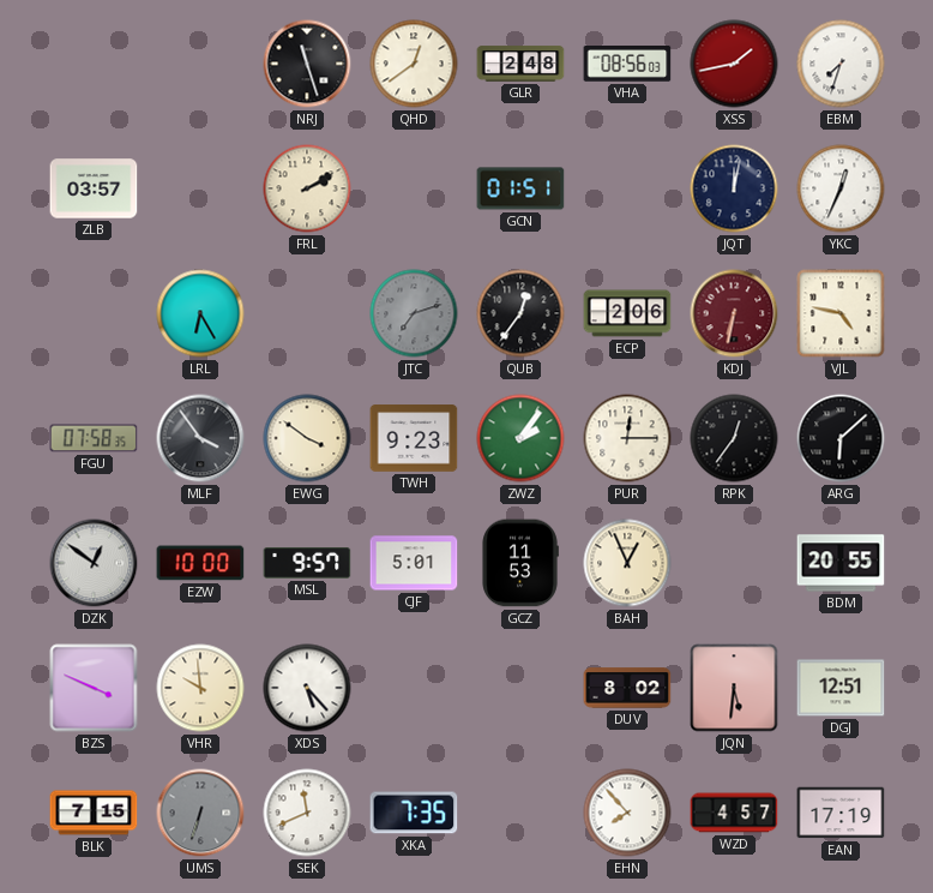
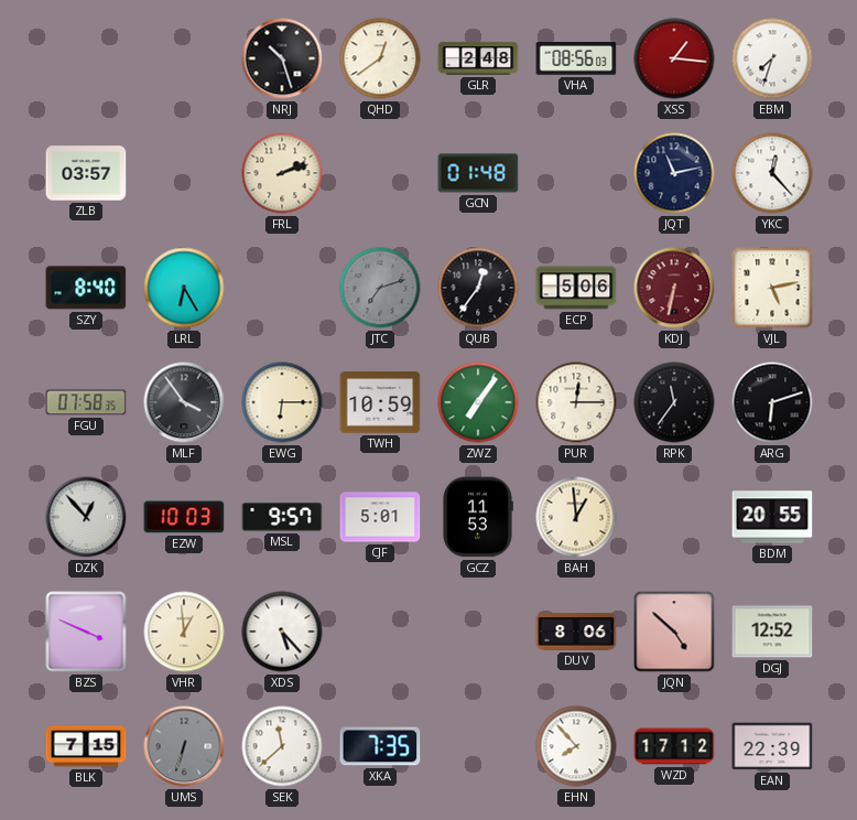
NRJ: 11:27 -> 10:27 (282, 58)
XSS: 1:43 -> 1:16 (674, 58)
FRL: 2:10 -> 2:12 (282, 173)
GCN: 01:51 -> 01:48 (478, 173)
JQT: 12:02 -> 11:13 (674, 173)
YKC: 12:34 -> 12:23 (772, 173)
SZY: none -> 8:40 (86, 288)
ECP: 2:06 -> 5:06 (576, 288)
VJL: 4:47 -> 5:13 (772, 288)
EWG: 3:51 -> 6:15 (282, 402)
TWH: 9:23 -> 10:59 (380, 402)
ZWZ: 2:06 -> 7:06 (478, 402)
RPK: 12:36 -> 11:36 (674, 402)
ARG: 6:08 -> 6:12 (772, 402)
DZK: 12:51 -> 12:53 (86, 517)
EZW: 10:00 -> 10:03 (184, 517)
BAH: 12:56 -> 12:59 (576, 517)
VHR: 9:59 -> 12:59 (184, 632)
DUV: 8:02 -> 8:06 (576, 632)
JQN: 5:31 -> 4:52 (674, 632)
DGJ: 12:51 -> 12:52 (772, 632)
SEK: 11:41 -> 11:38 (282, 746)
WZD: 4:57 -> 17:12 (674, 746)
EAN: 17:19 -> 22:39 (772, 746)
